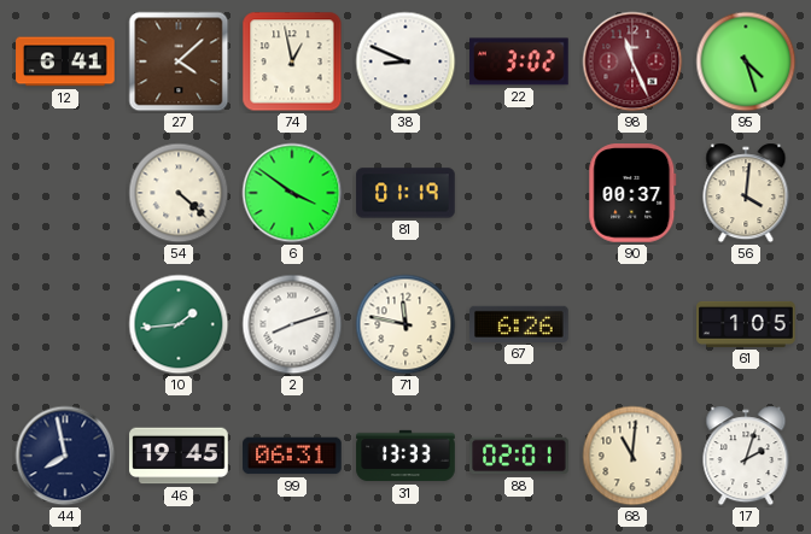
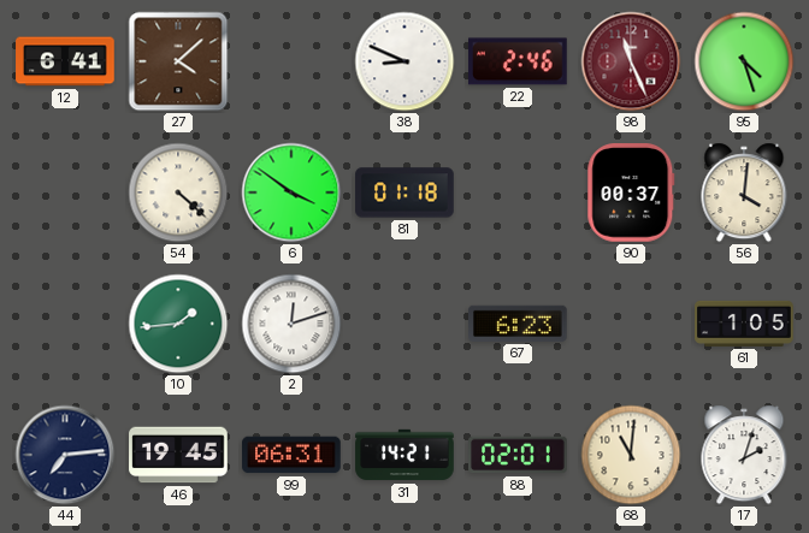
74: 12:58 -> none (292, 61)
22: 3:02 -> 2:46 (519, 61)
81: 01:19 -> 01:18 (404, 193)
2: 8:12 -> 12:12 (291, 324)
71: 11:47 -> none (405, 324)
67: 6:26 -> 6:23 (518, 324)
44: 7:58 -> 7:14 (65, 455)
31: 13:33 -> 14:21 (404, 455)
